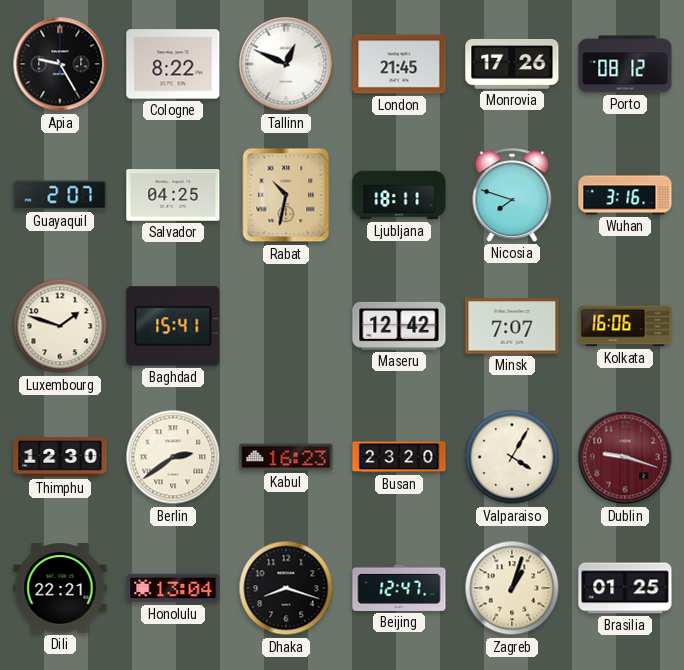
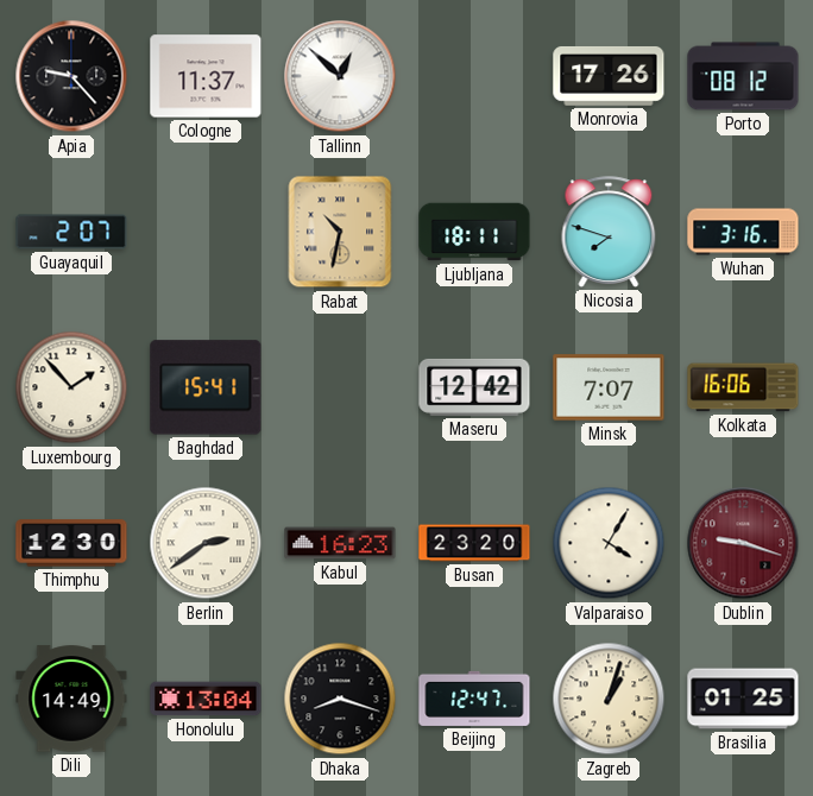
Apia: 9:25 -> 9:23 (71, 76)
Cologne: 8:22 -> 11:37 (206, 76)
Tallinn: 12:49 -> 12:52 (340, 76)
London: 21:45 -> none (399, 64)
Salvador: 04:25 -> none (173, 195)
Luxembourg: 1:48 -> 1:53 (71, 387)
Dili: 22:21 -> 14:49 (71, 699)
